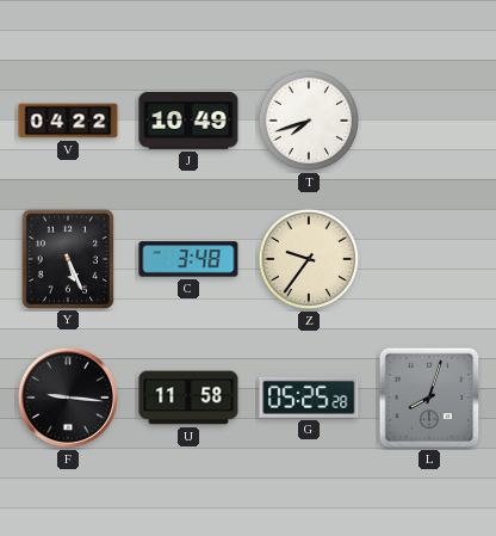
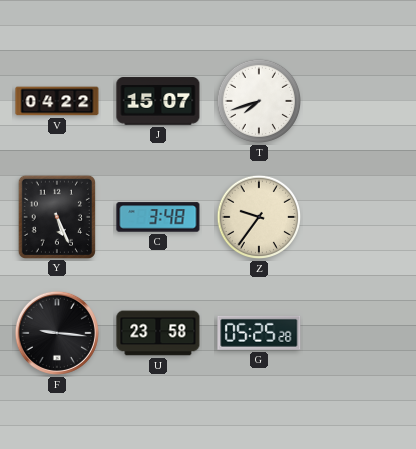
J: 10:49 -> 15:07 (158, 101)
U: 11:58 -> 23:58 (158, 333)
L: 8:03 -> none (429, 398)
